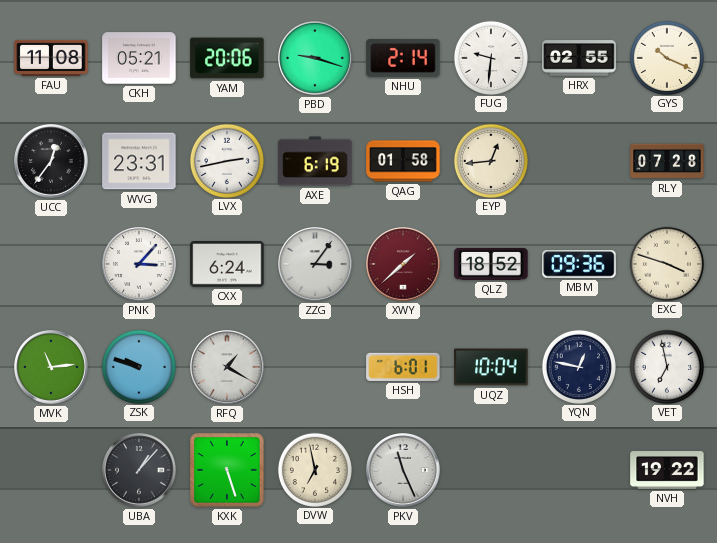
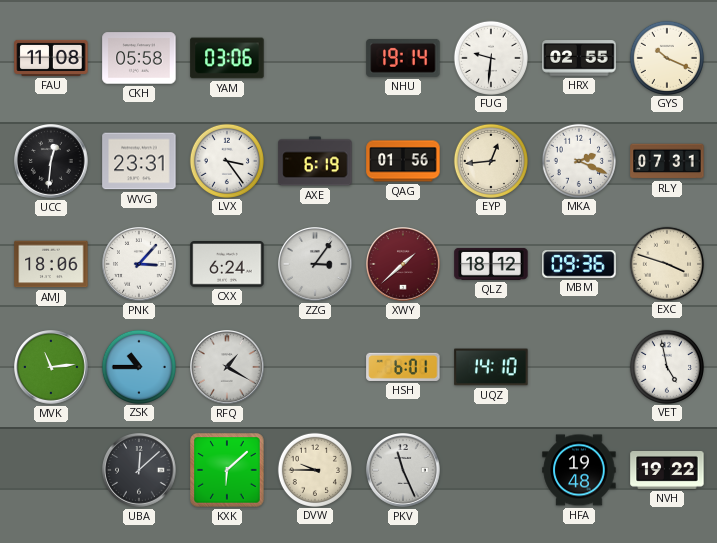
CKH: 05:21 -> 05:58 (139, 58)
YAM: 20:06 -> 03:06 (227, 58)
PBD: 9:18 -> none (315, 58)
NHU: 2:14 -> 19:14 (403, 58)
UCC: 12:36 -> 12:31 (51, 161)
LVX: 2:43 -> 3:24 (226, 160)
QAG: 01:58 -> 01:56 (403, 161)
MKA: none -> 2:19 (578, 160)
RLY: 07:28 -> 07:31 (667, 161)
AMJ: none -> 18:06 (51, 264)
QLZ: 18:52 -> 18:12 (491, 264)
ZSK: 9:48 -> 10:45 (138, 366)
UQZ: 10:04 -> 14:10 (491, 367)
YQN: 12:47 -> none (578, 366)
VET: 6:58 -> 4:58 (666, 366)
UBA: 1:07 -> 12:08 (139, 470)
KXK: 5:27 -> 6:08 (227, 470)
DVW: 6:58 -> 9:45 (314, 469)
HFA: none -> 19:48 (579, 470)
